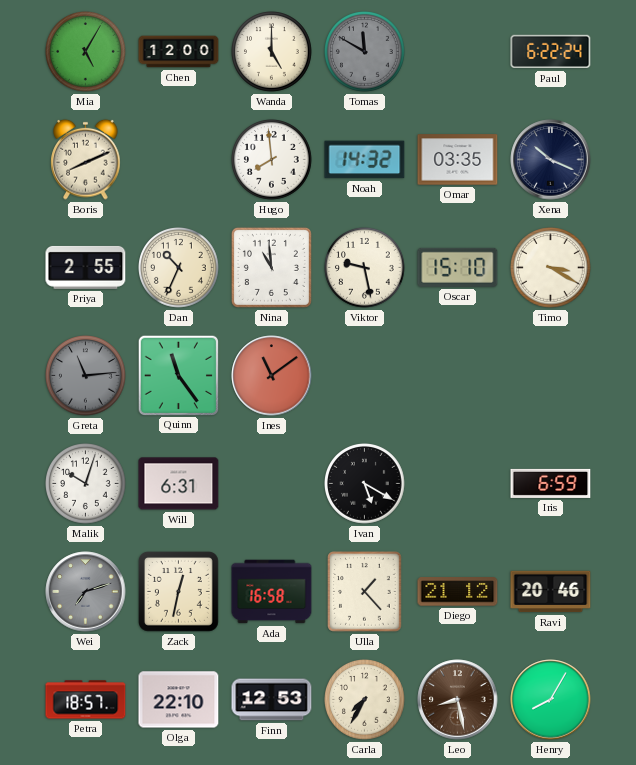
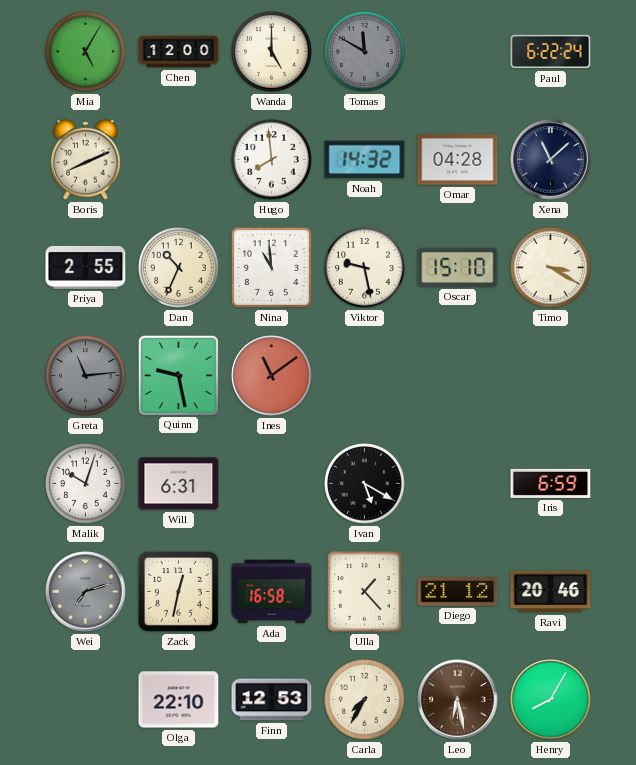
Omar: 03:35 -> 04:28 (458, 160)
Xena: 10:19 -> 11:08 (551, 160)
Quinn: 11:24 -> 9:28 (178, 375)
Petra: 18:57 -> none (86, 700)
Leo: 8:28 -> 6:28 (458, 700)
